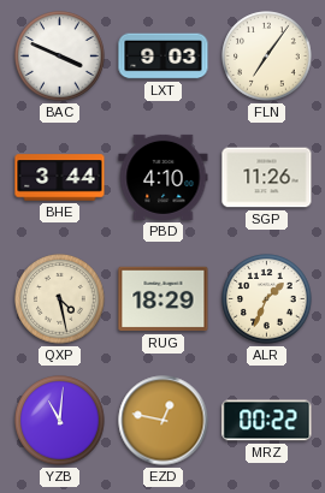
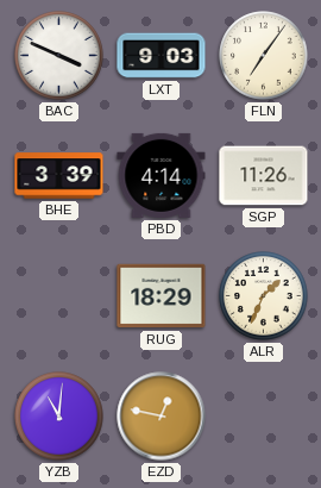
BHE: 3:44 -> 3:39 (59, 176)
PBD: 4:10 -> 4:14 (162, 175)
QXP: 4:28 -> none (60, 299)
MRZ: 00:22 -> none (267, 421)
